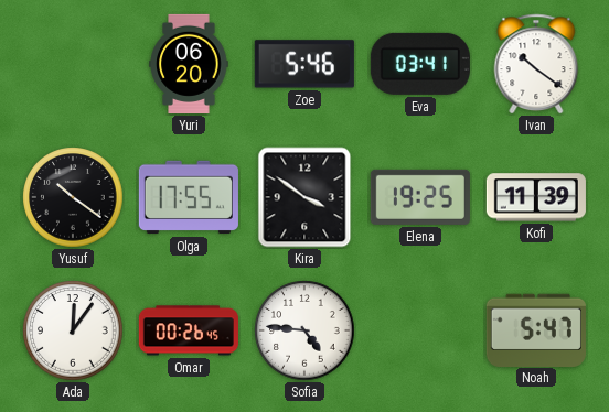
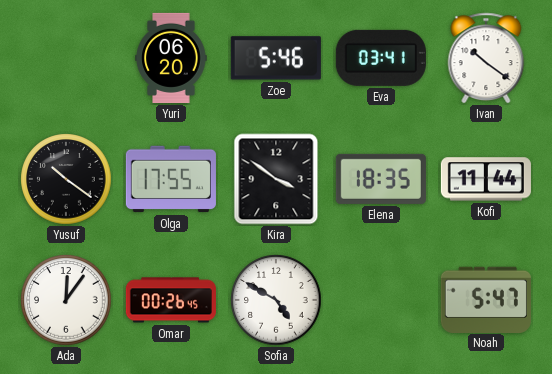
Elena: 19:25 -> 18:35 (381, 179)
Kofi: 11:39 -> 11:44 (486, 179)
Sofia: 4:46 -> 4:50 (276, 300)
